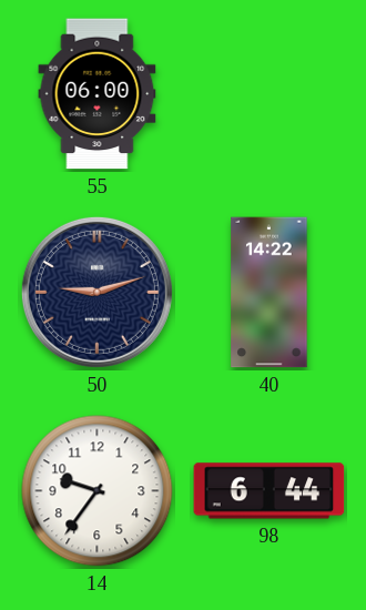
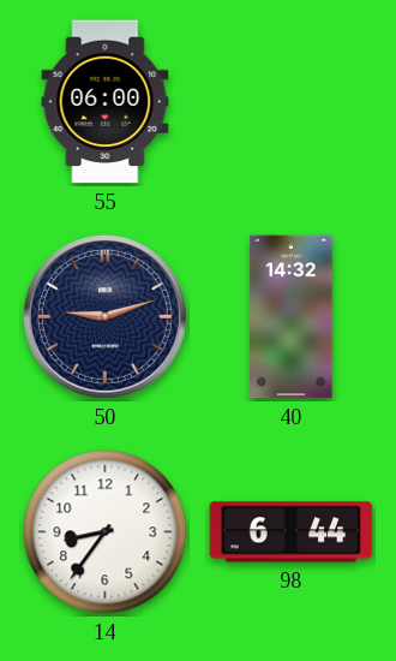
40: 14:22 -> 14:32 (292, 317)
14: 9:36 -> 8:36 (106, 532)
